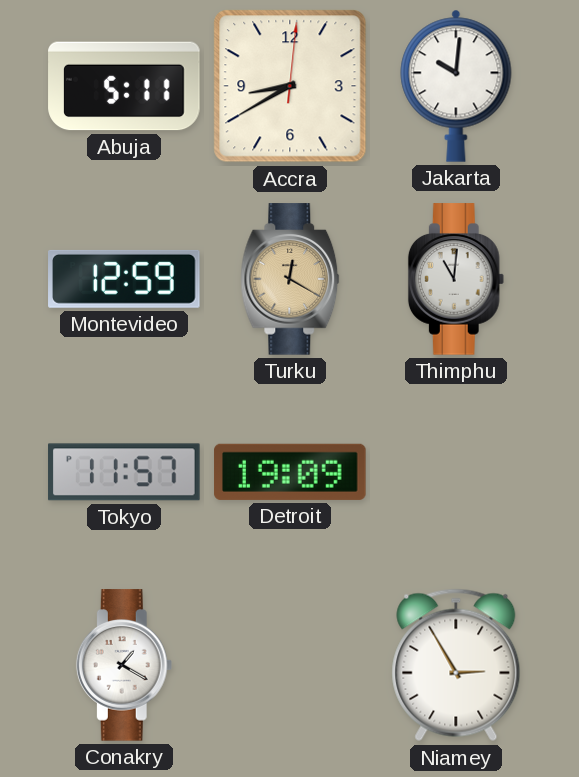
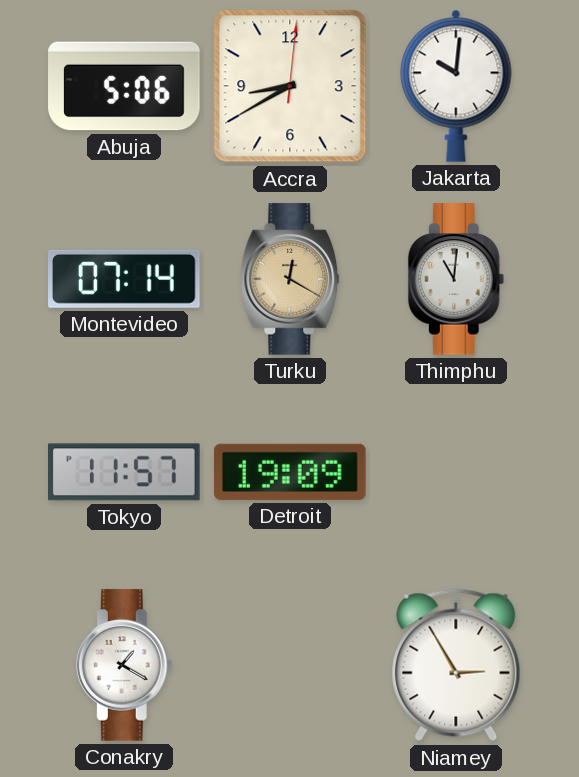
Abuja: 5:11 -> 5:06 (124, 86)
Montevideo: 12:59 -> 07:14 (124, 279)
